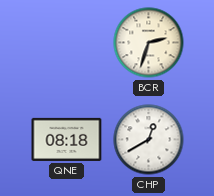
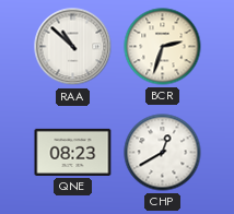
RAA: none -> 10:52 (73, 47)
QNE: 08:18 -> 08:23 (73, 152)
